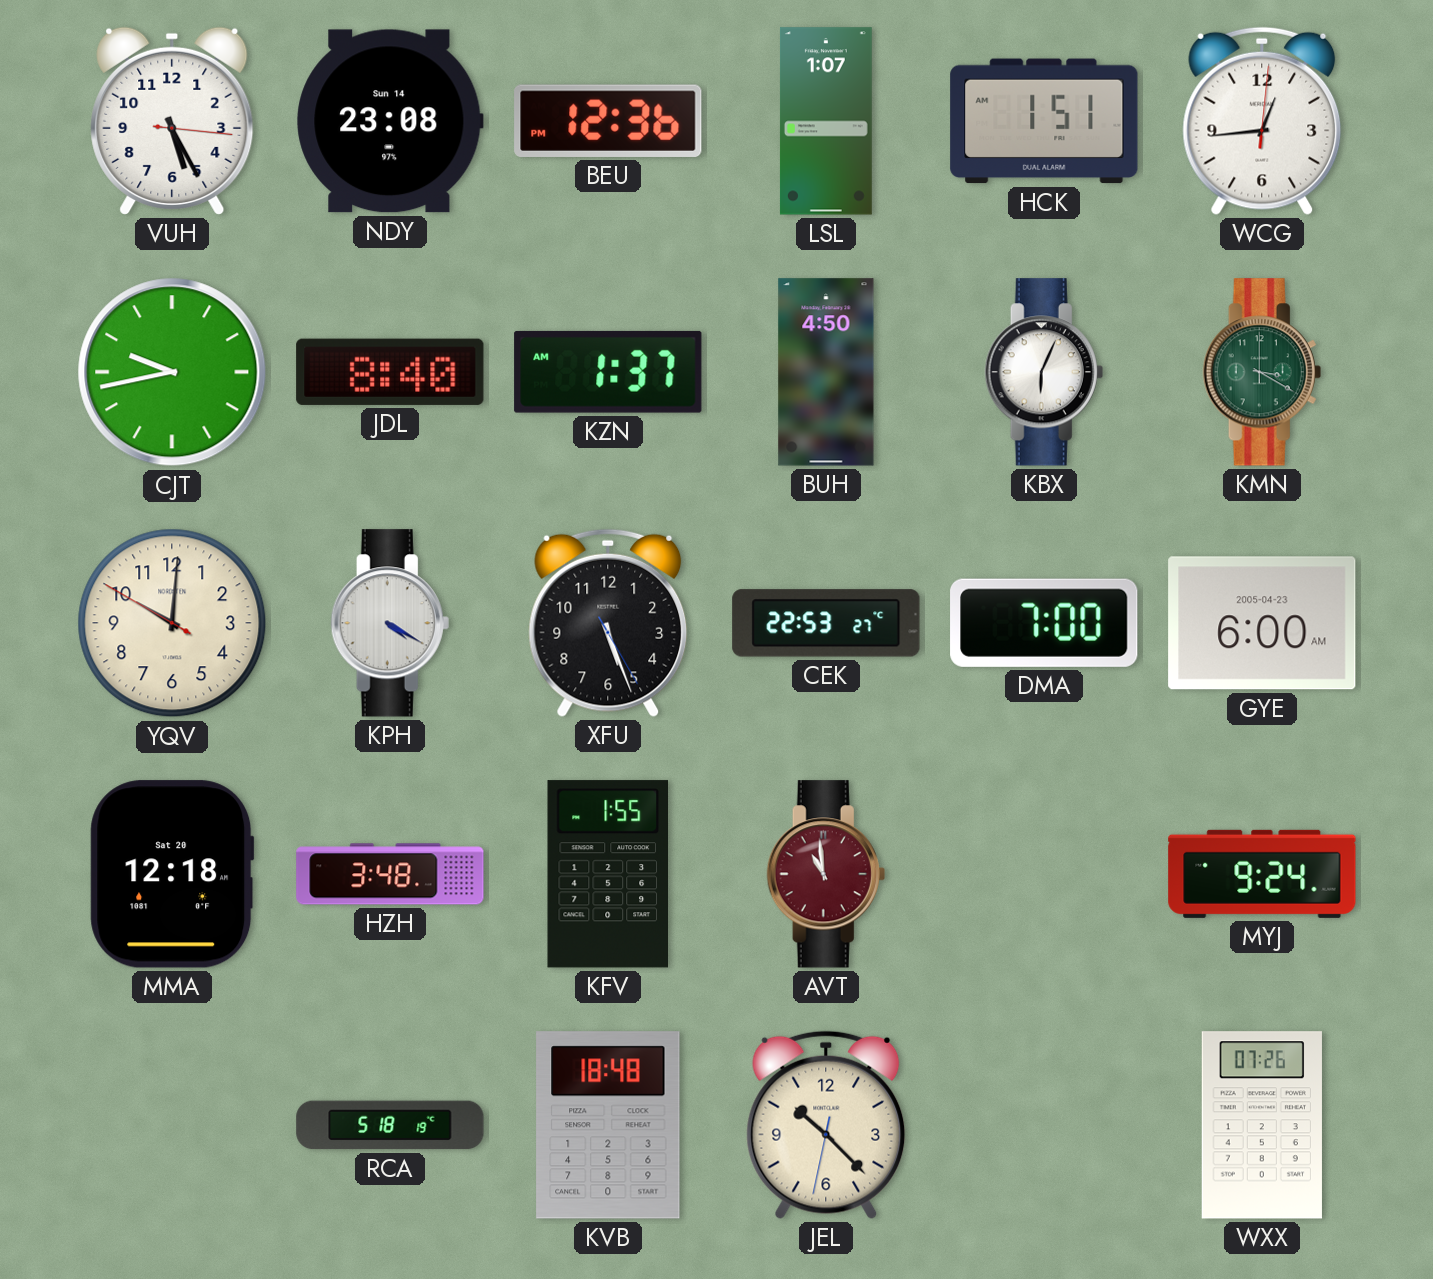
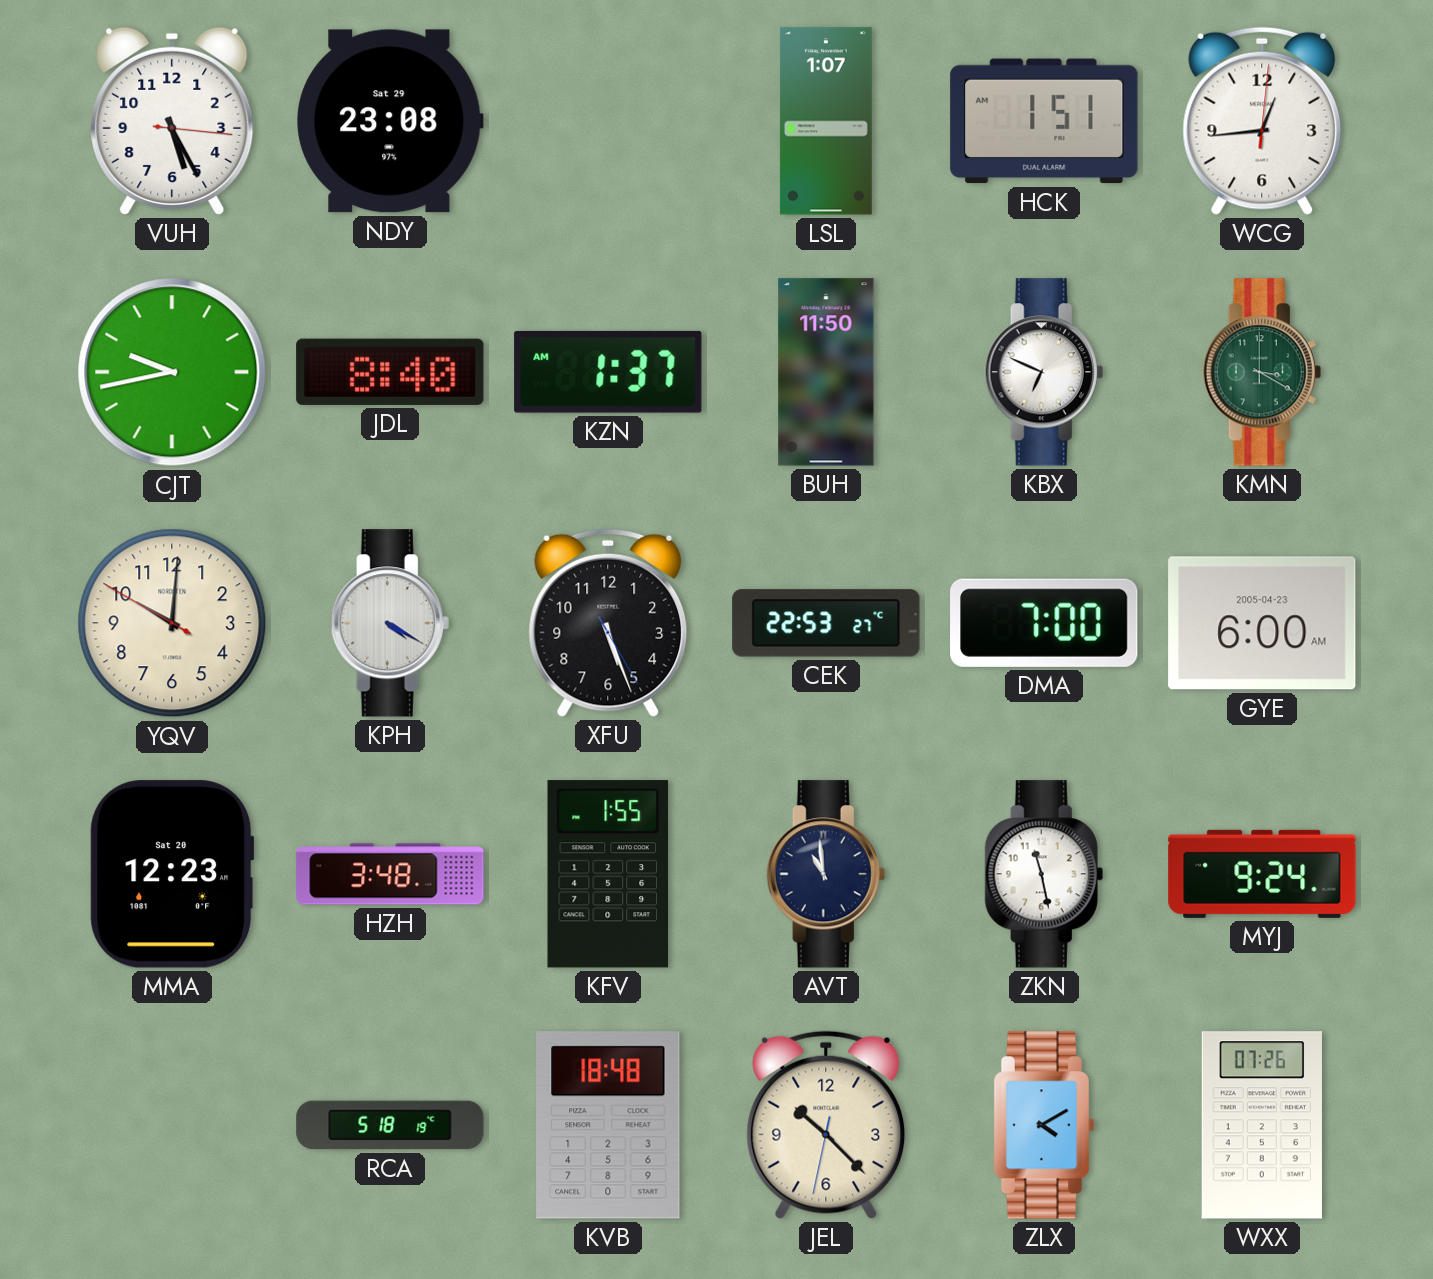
NDY date: Sun 14 -> Sat 29 (390, 121)
BEU: 12:36 -> none (608, 121)
BUH: 4:50 -> 11:50 (826, 372)
KBX: 6:04 -> 6:49 (1044, 372)
MMA: 12:18 -> 12:23 (172, 874)
AVT dial: burgundy -> navy (826, 874)
ZKN: none -> 11:28 (1044, 874)
ZLX: none -> 4:10 (1044, 1125)
